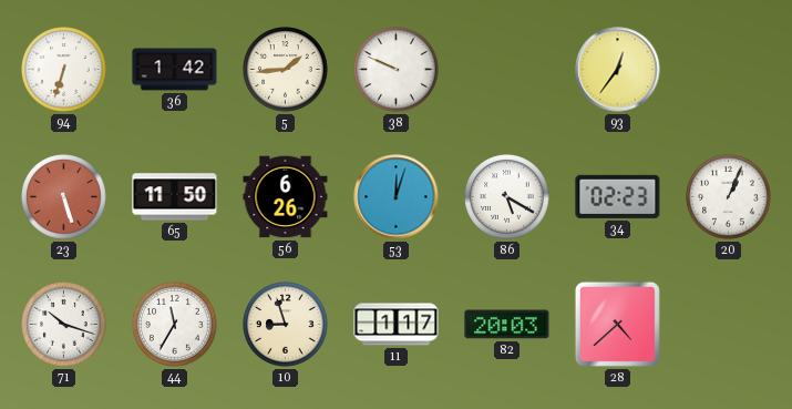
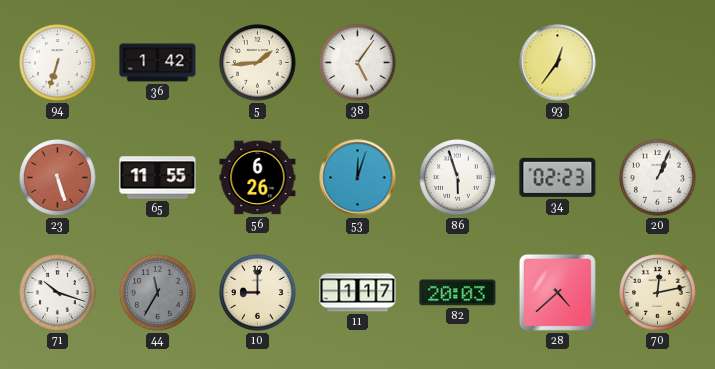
38: 9:49 -> 5:06 (358, 63)
65: 11:50 -> 11:55 (158, 178)
86: 5:20 -> 5:57 (458, 178)
44 dial: white -> grey (158, 293)
10: 8:57 -> 9:00 (258, 293)
70: none -> 12:13 (658, 293)
